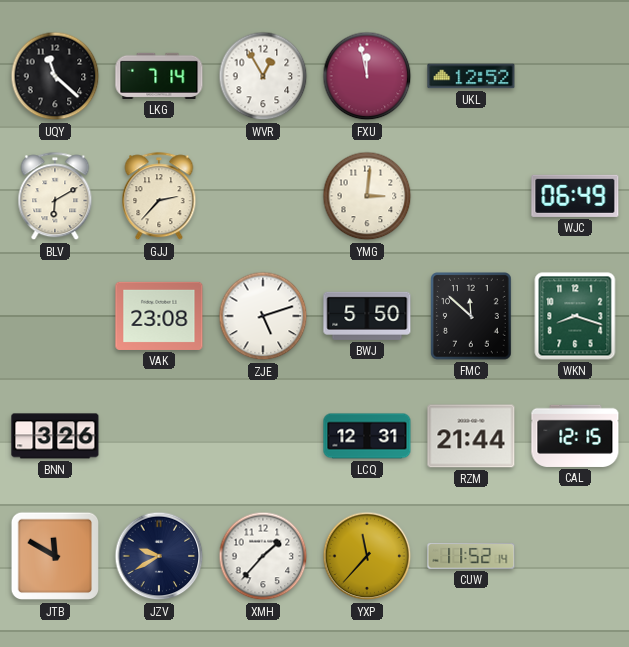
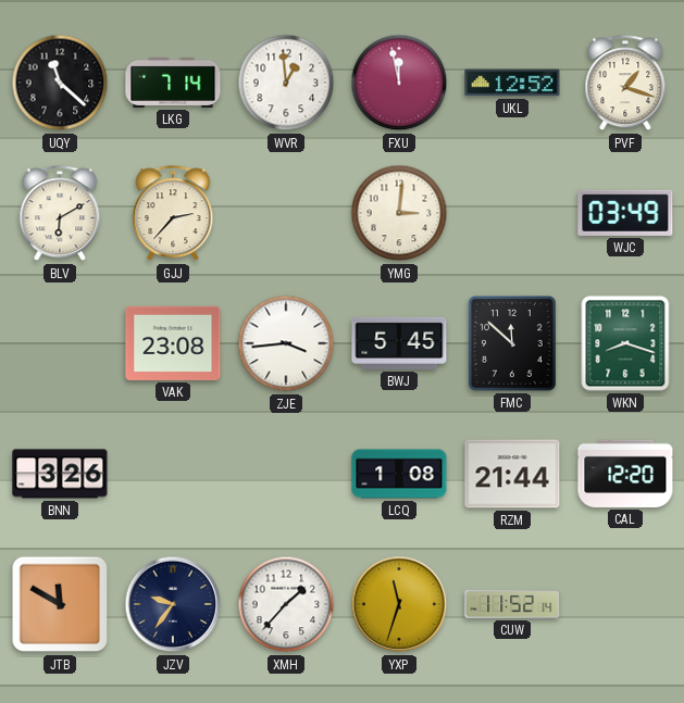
WVR: 12:55 -> 12:59 (286, 83)
PVF: none -> 1:18 (625, 84)
WJC: 06:49 -> 03:49 (625, 213)
ZJE: 5:12 -> 3:44 (286, 343)
BWJ: 5:50 -> 5:45 (399, 343)
LCQ: 12:31 -> 1:08 (399, 474)
CAL: 12:15 -> 12:20 (625, 474)
JZV: 9:40 -> 9:36 (173, 604)
YXP: 11:37 -> 11:33 (399, 604)
